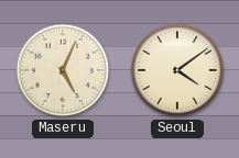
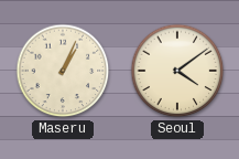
Maseru: 5:04 -> 1:04 (63, 71)
